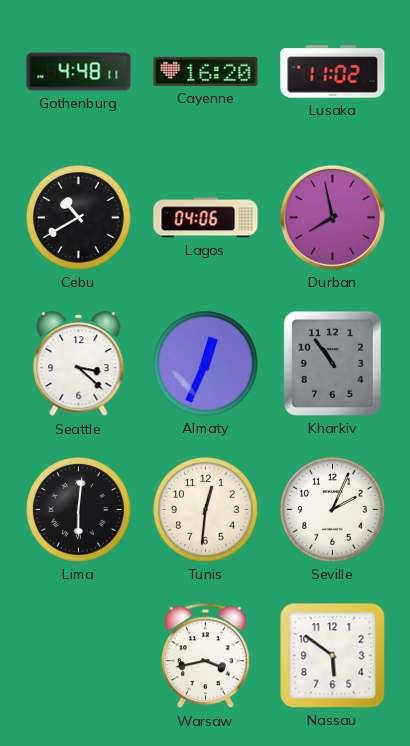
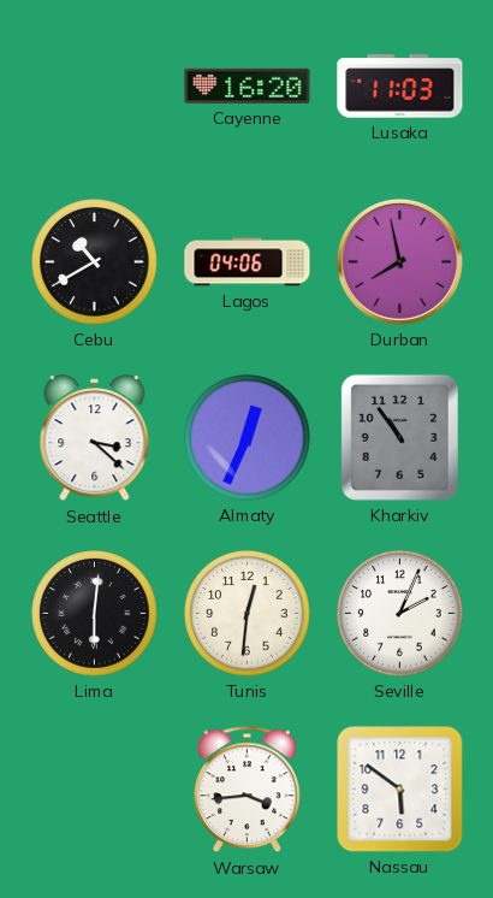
Gothenburg: 4:48 -> none (79, 72)
Lusaka: 11:02 -> 11:03 (400, 87)
Warsaw: 3:43 -> 3:44 (248, 790)
